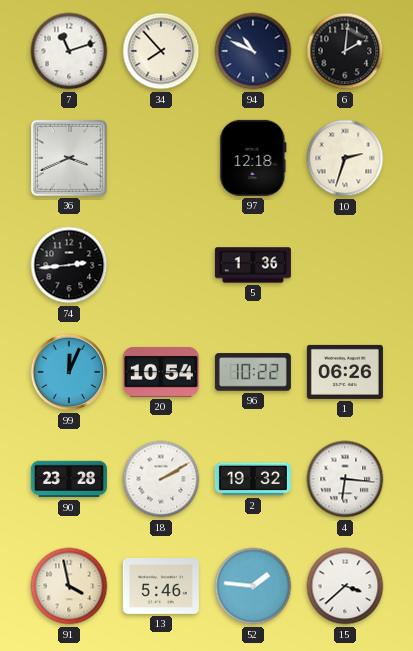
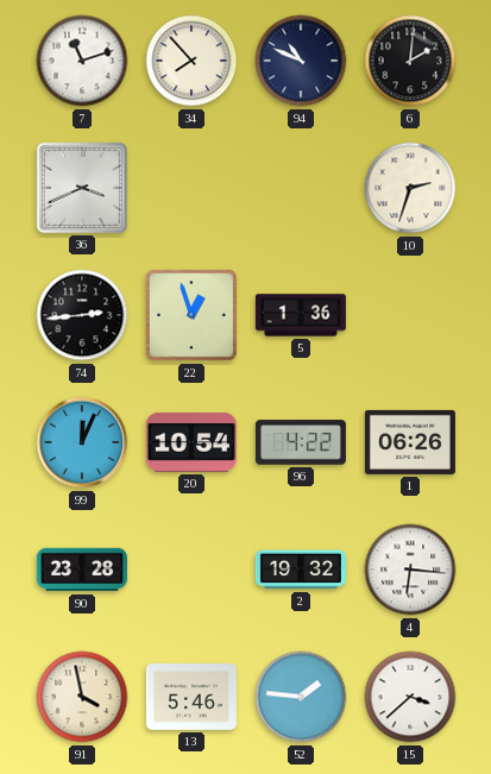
97: 12:18 -> none (253, 158)
22: none -> 12:57 (191, 315)
96: 10:22 -> 4:22 (301, 442)
18: 2:10 -> none (161, 479)
